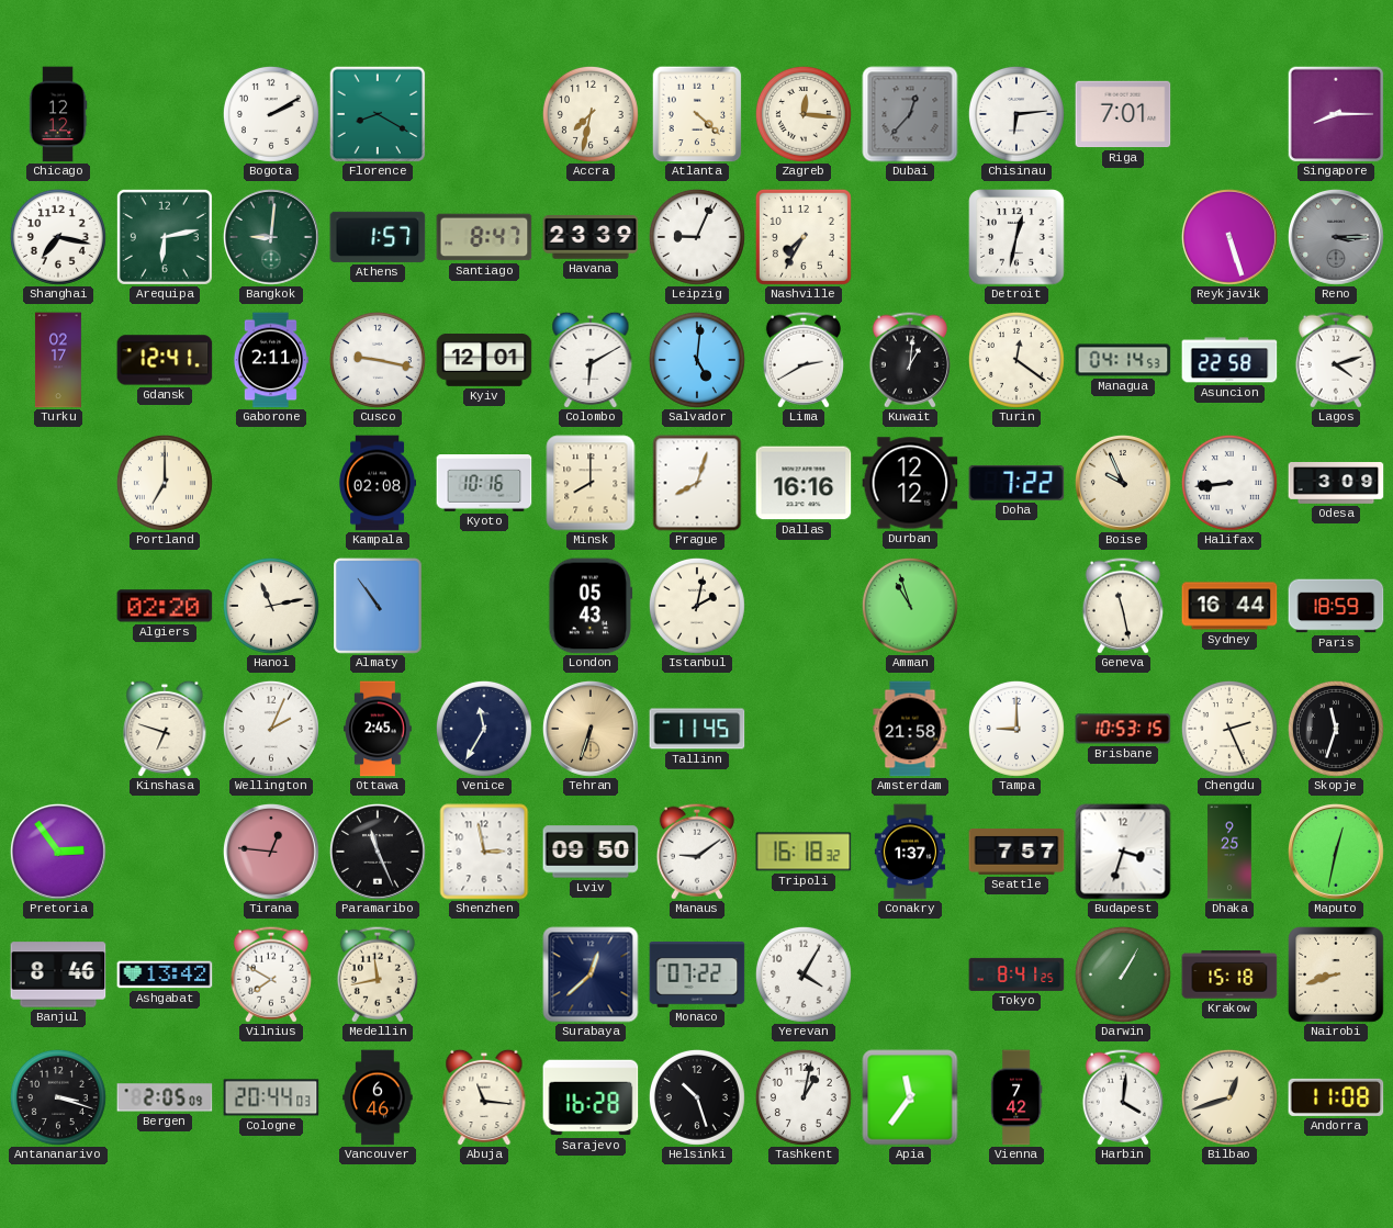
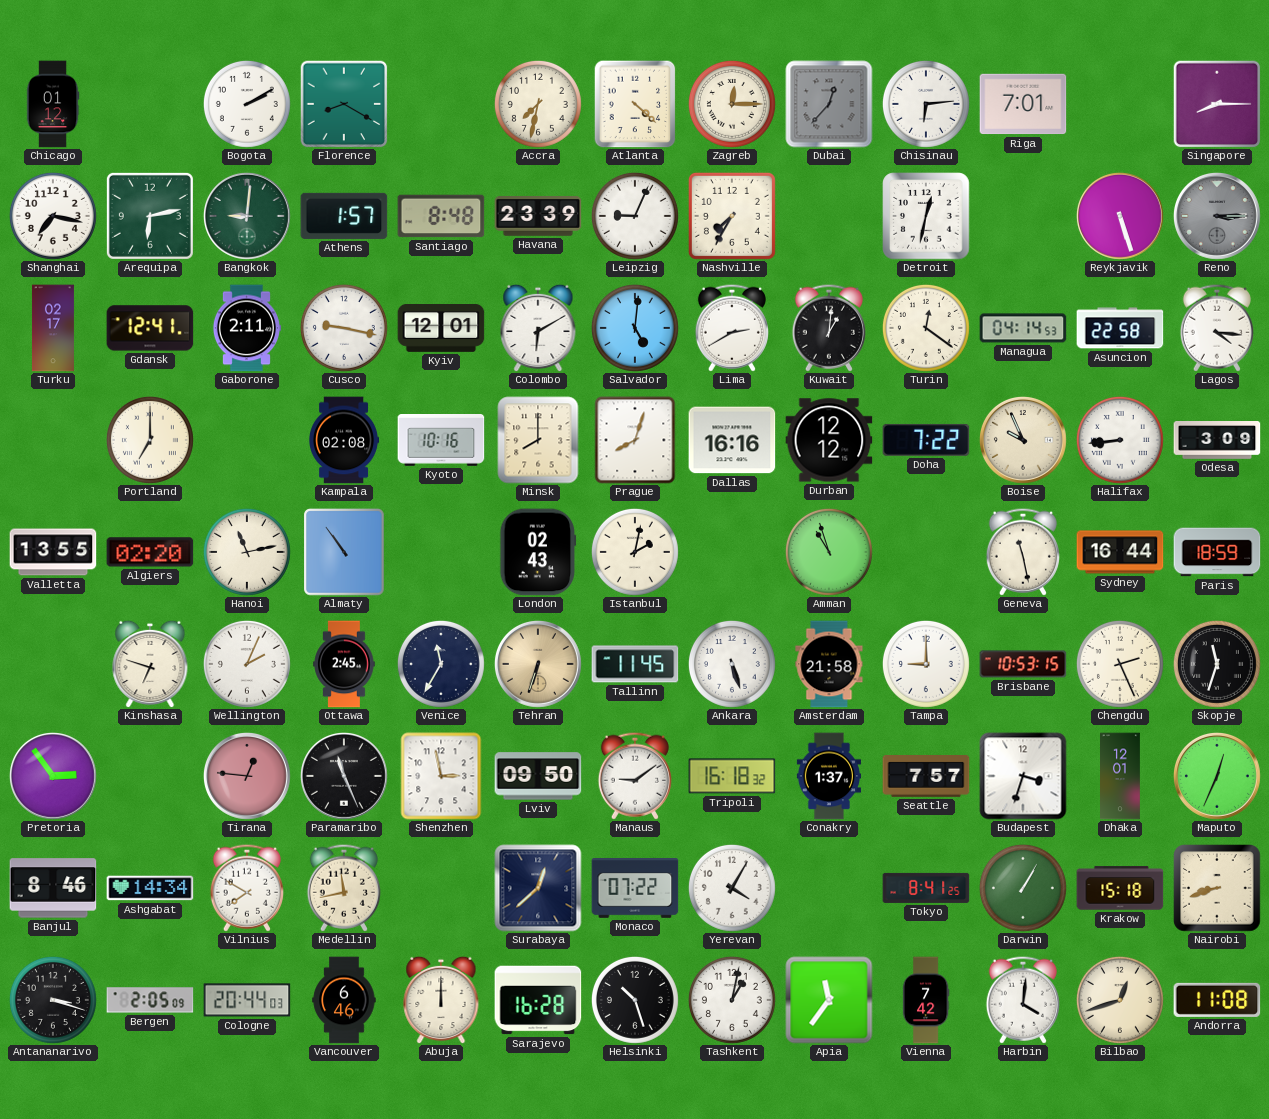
Chicago: 12:12 -> 01:12 (53, 104)
Zagreb: 12:16 -> 12:15 (732, 104)
Santiago: 8:47 -> 8:48 (441, 216)
Lagos: 4:12 -> 4:16 (1217, 328)
Valletta: none -> 13:55 (53, 552)
London: 05:43 -> 02:43 (538, 552)
Ankara: none -> 5:27 (732, 664)
Dhaka: 9:25 -> 12:01 (1121, 776)
Maputo: 12:32 -> 12:34 (1217, 776)
Ashgabat: 13:42 -> 14:34 (150, 888)
Abuja: 11:16 -> 12:00 (441, 1000)
